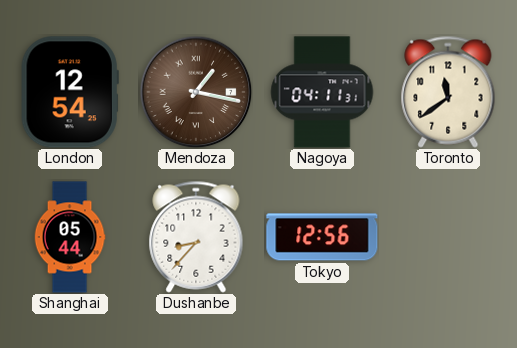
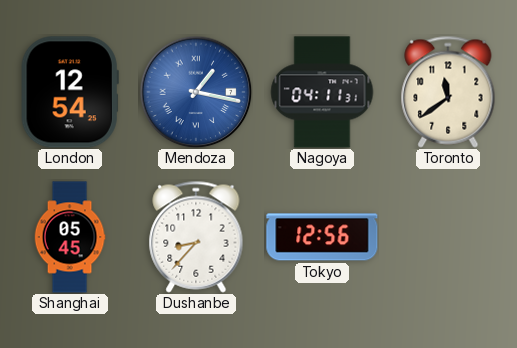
Mendoza dial: brown -> blue (196, 92)
Shanghai: 05:44 -> 05:45 (70, 237)
